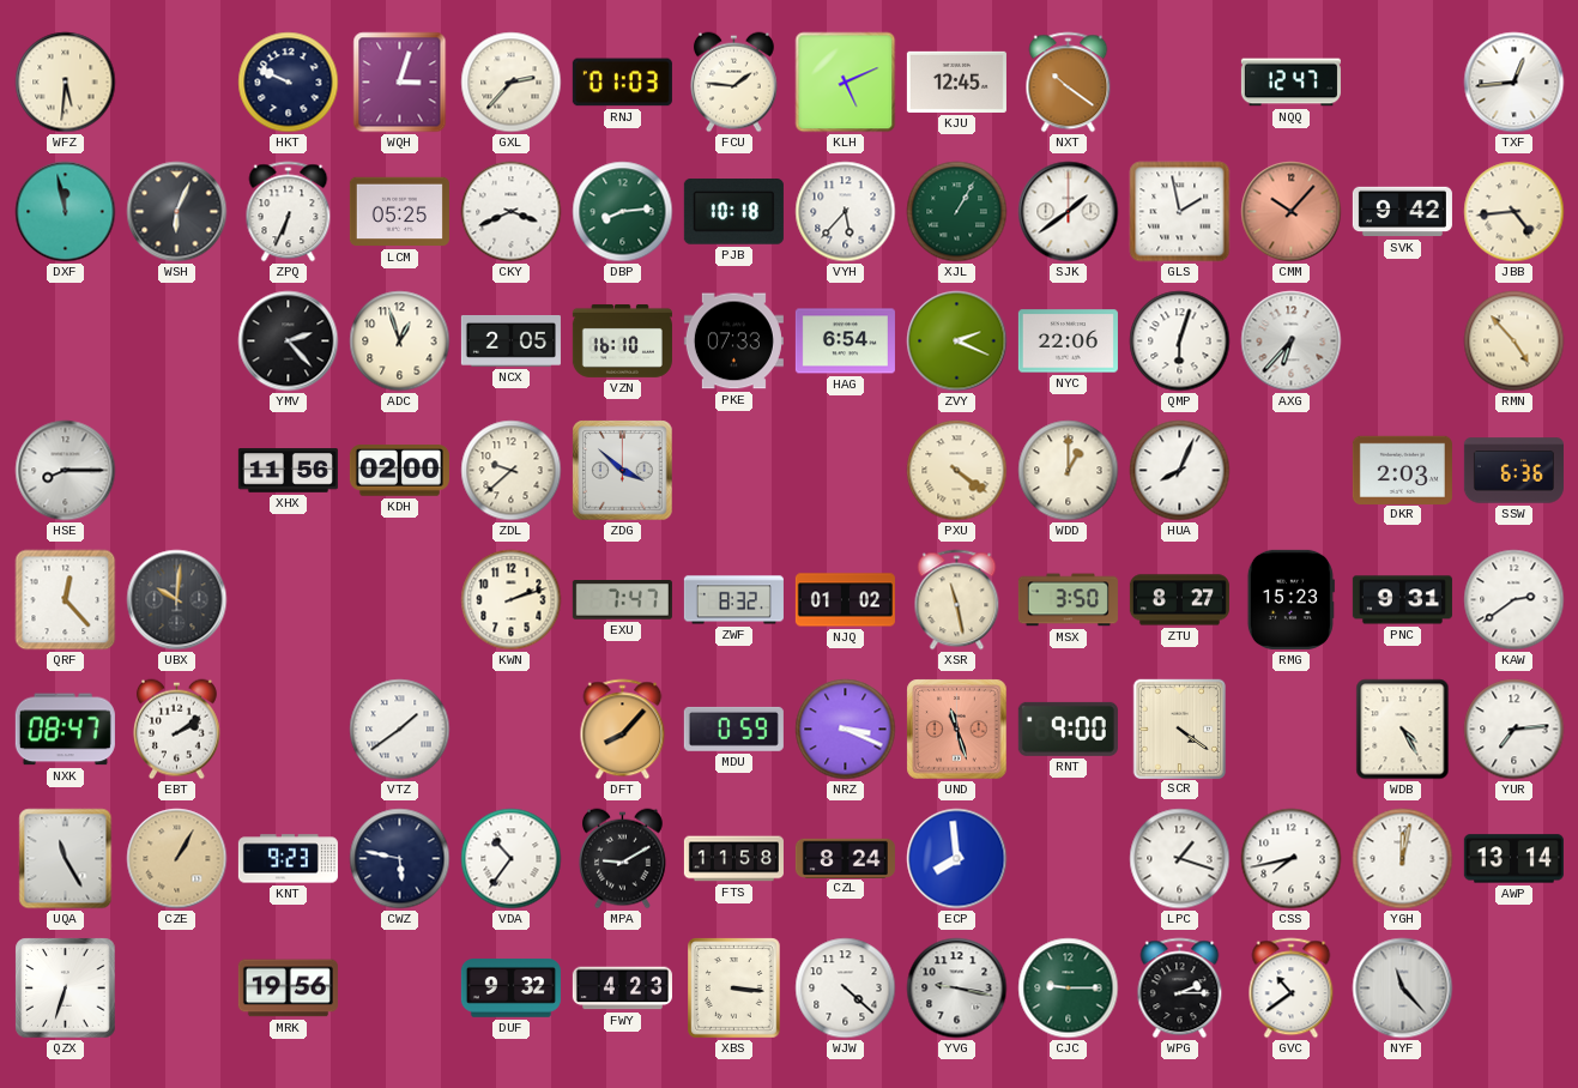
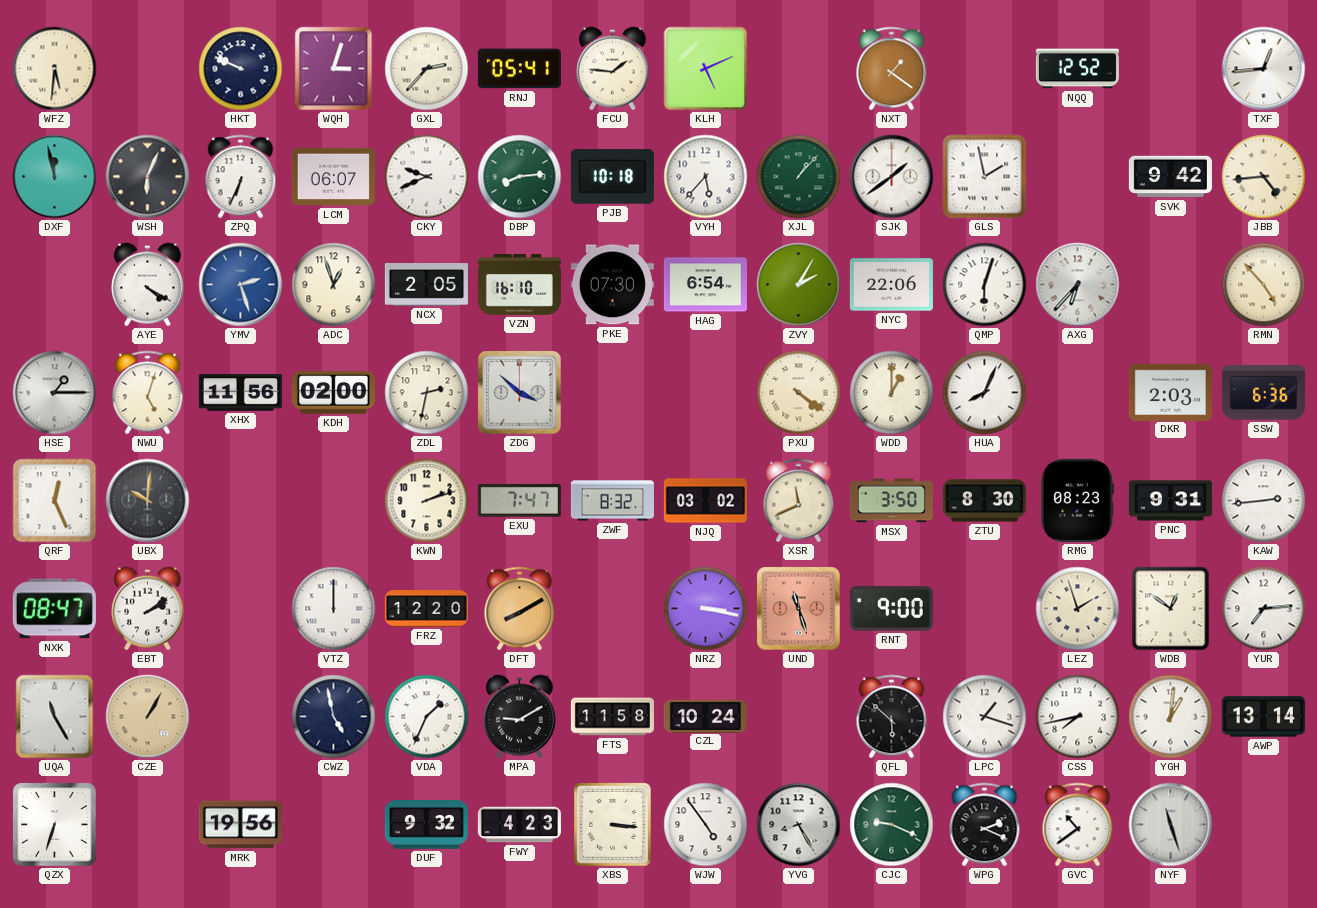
RNJ: 01:03 -> 05:41 (519, 69)
KJU: 12:45 -> none (956, 81)
NXT: 10:21 -> 1:21 (892, 69)
NQQ: 12:47 -> 12:52 (1077, 69)
LCM: 05:25 -> 06:07 (333, 177)
CKY: 3:41 -> 9:41 (427, 177)
XJL: 1:05 -> 1:07 (799, 177)
CMM: 10:07 -> none (1292, 212)
AYE: none -> 4:20 (147, 285)
YMV: 2:23 -> 2:27 (241, 285)
YMV dial: black -> blue (241, 285)
PKE: 07:33 -> 07:30 (612, 285)
ZVY: 2:19 -> 2:05 (799, 285)
HSE: 8:15 -> 1:15 (55, 393)
NWU: none -> 5:03 (148, 393)
ZDL: 9:38 -> 2:32 (427, 393)
QRF: 12:23 -> 12:26 (55, 501)
NJQ: 01:02 -> 03:02 (705, 501)
XSR: 11:28 -> 11:41 (799, 501)
ZTU: 8:27 -> 8:30 (984, 501)
RMG: 15:23 -> 08:23 (1077, 500)
KAW: 2:39 -> 2:44 (1264, 501)
VTZ: 1:39 -> 12:00 (334, 609)
FRZ: none -> 12:20 (426, 609)
DFT: 8:07 -> 8:10 (520, 609)
MDU: 0:59 -> none (733, 729)
NRZ: 3:19 -> 3:17 (706, 609)
SCR: 4:21 -> none (1179, 729)
LEZ: none -> 1:57 (1078, 609)
WDB: 4:25 -> 12:51 (1171, 609)
KNT: 9:23 -> none (288, 859)
CWZ: 5:47 -> 4:58 (334, 717)
VDA: 10:36 -> 1:34 (427, 717)
CZL: 8:24 -> 10:24 (705, 716)
ECP: 7:59 -> none (957, 859)
QFL: none -> 5:52 (892, 717)
YGH: 12:02 -> 1:01 (1171, 717)
WJW: 4:22 -> 4:54 (706, 825)
YVG: 9:17 -> 8:25 (799, 825)
CJC: 9:15 -> 9:19 (892, 825)
WPG: 2:15 -> 2:19 (985, 825)
NYF: 11:23 -> 11:27 (1171, 825)
